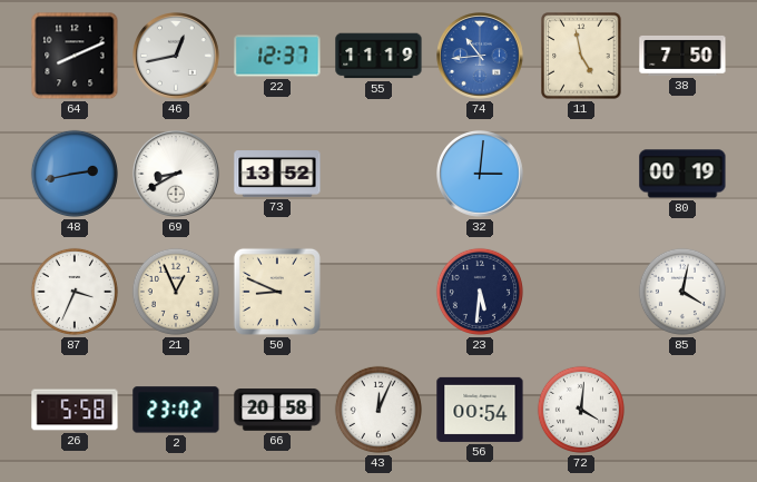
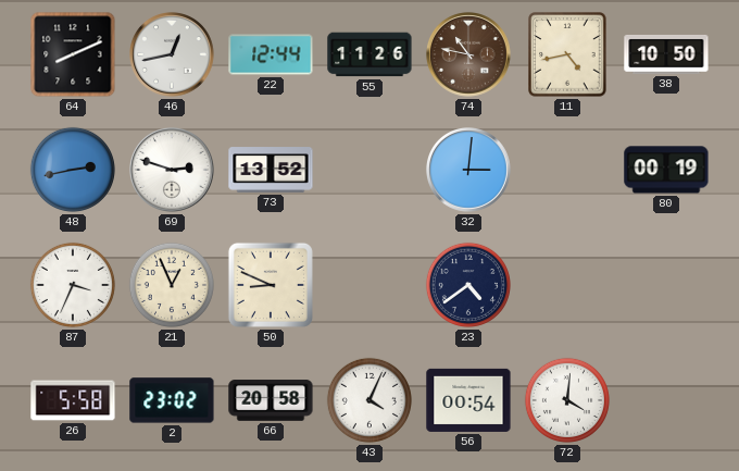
22: 12:37 -> 12:44 (271, 54)
55: 11:19 -> 11:26 (369, 54)
74: 10:44 -> 10:47 (469, 55)
74 dial: blue -> brown (469, 55)
11: 4:58 -> 4:43 (567, 54)
38: 7:50 -> 10:50 (666, 54)
69: 8:40 -> 2:48 (173, 171)
23: 5:31 -> 4:39 (468, 285)
85: 4:02 -> none (682, 292)
43: 12:04 -> 4:04 (369, 400)
